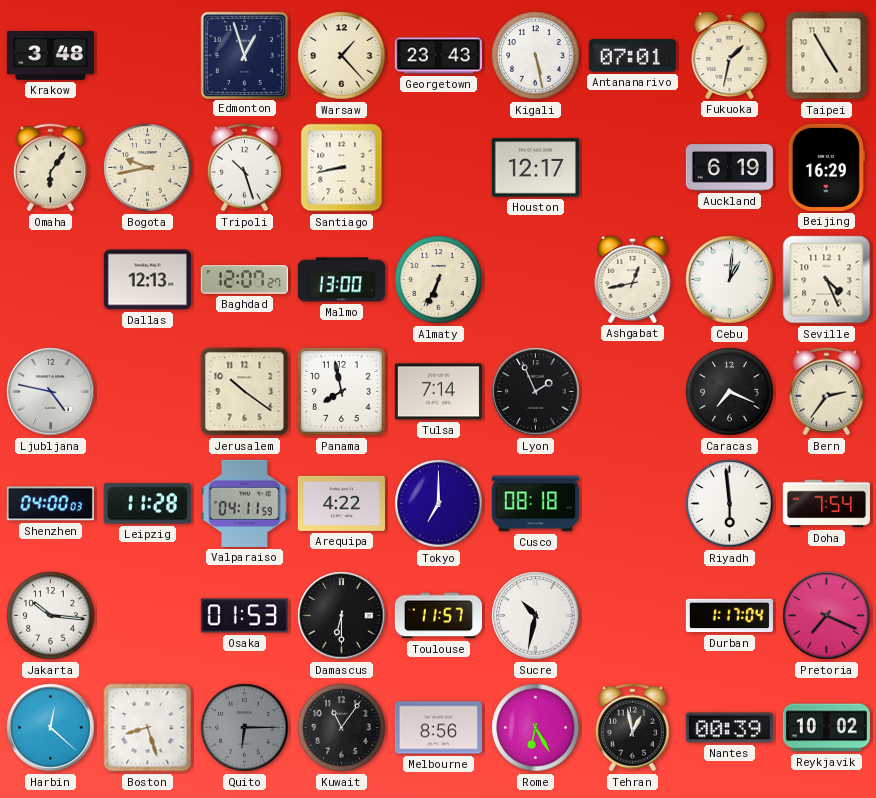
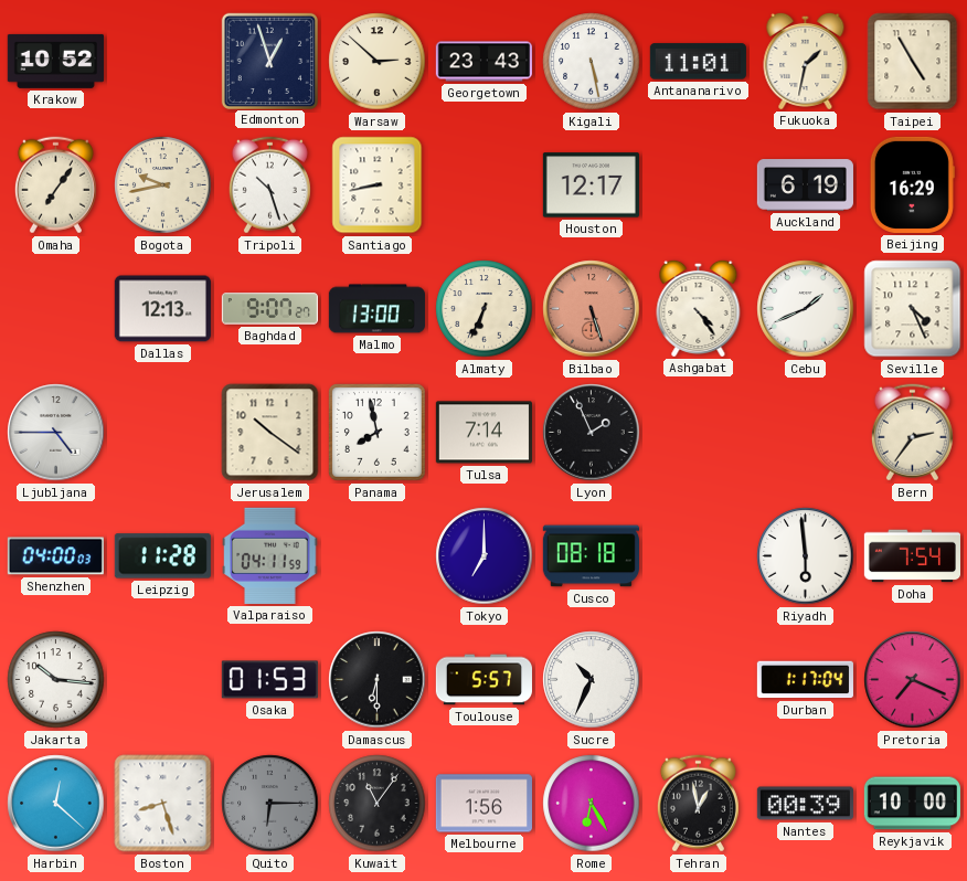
Krakow: 3:48 -> 10:52 (55, 61)
Warsaw: 1:23 -> 2:52 (378, 62)
Antananarivo: 07:01 -> 11:01 (698, 62)
Omaha: 6:06 -> 7:06 (55, 185)
Baghdad: 12:07 -> 9:07 (269, 309)
Bilbao: none -> 5:27 (592, 309)
Ashgabat: 12:43 -> 4:24 (699, 308)
Cebu: 1:01 -> 1:41 (806, 309)
Ljubljana: 4:47 -> 4:45 (56, 433)
Caracas: 7:19 -> none (730, 392)
Arequipa: 4:22 -> none (341, 503)
Toulouse: 11:57 -> 5:57 (483, 680)
Sucre: 10:32 -> 10:34 (592, 680)
Melbourne: 8:56 -> 1:56 (483, 804)
Reykjavik: 10:02 -> 10:00 (912, 804)
